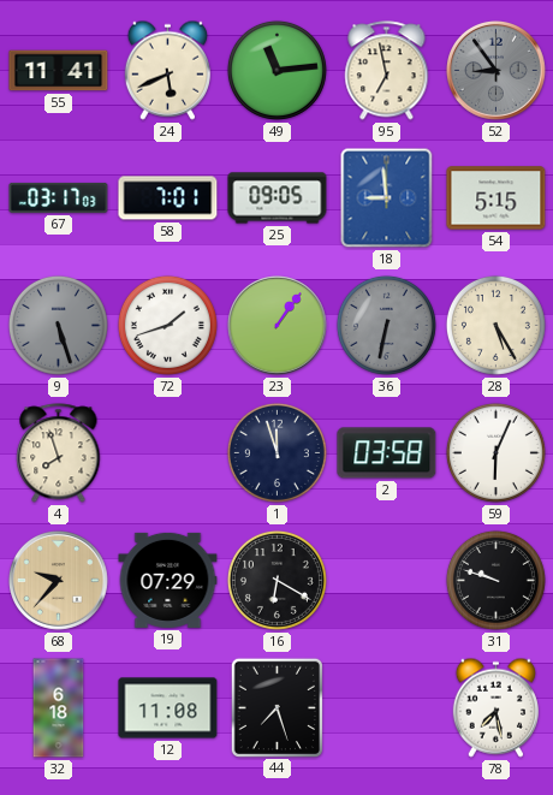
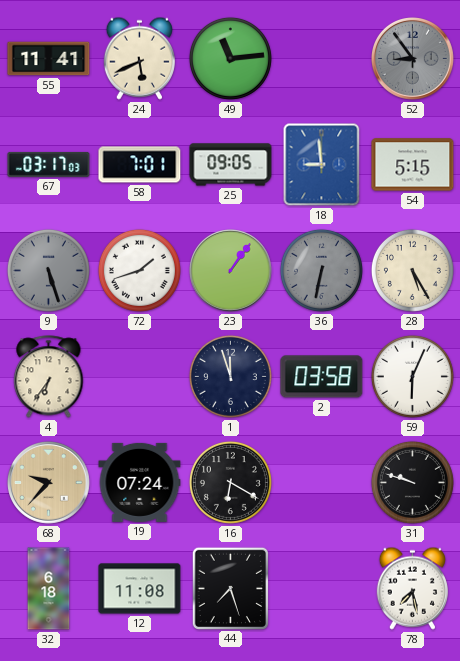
95: 6:58 -> none (387, 71)
4: 7:57 -> 6:36 (49, 377)
19: 07:29 -> 07:24 (140, 482)
